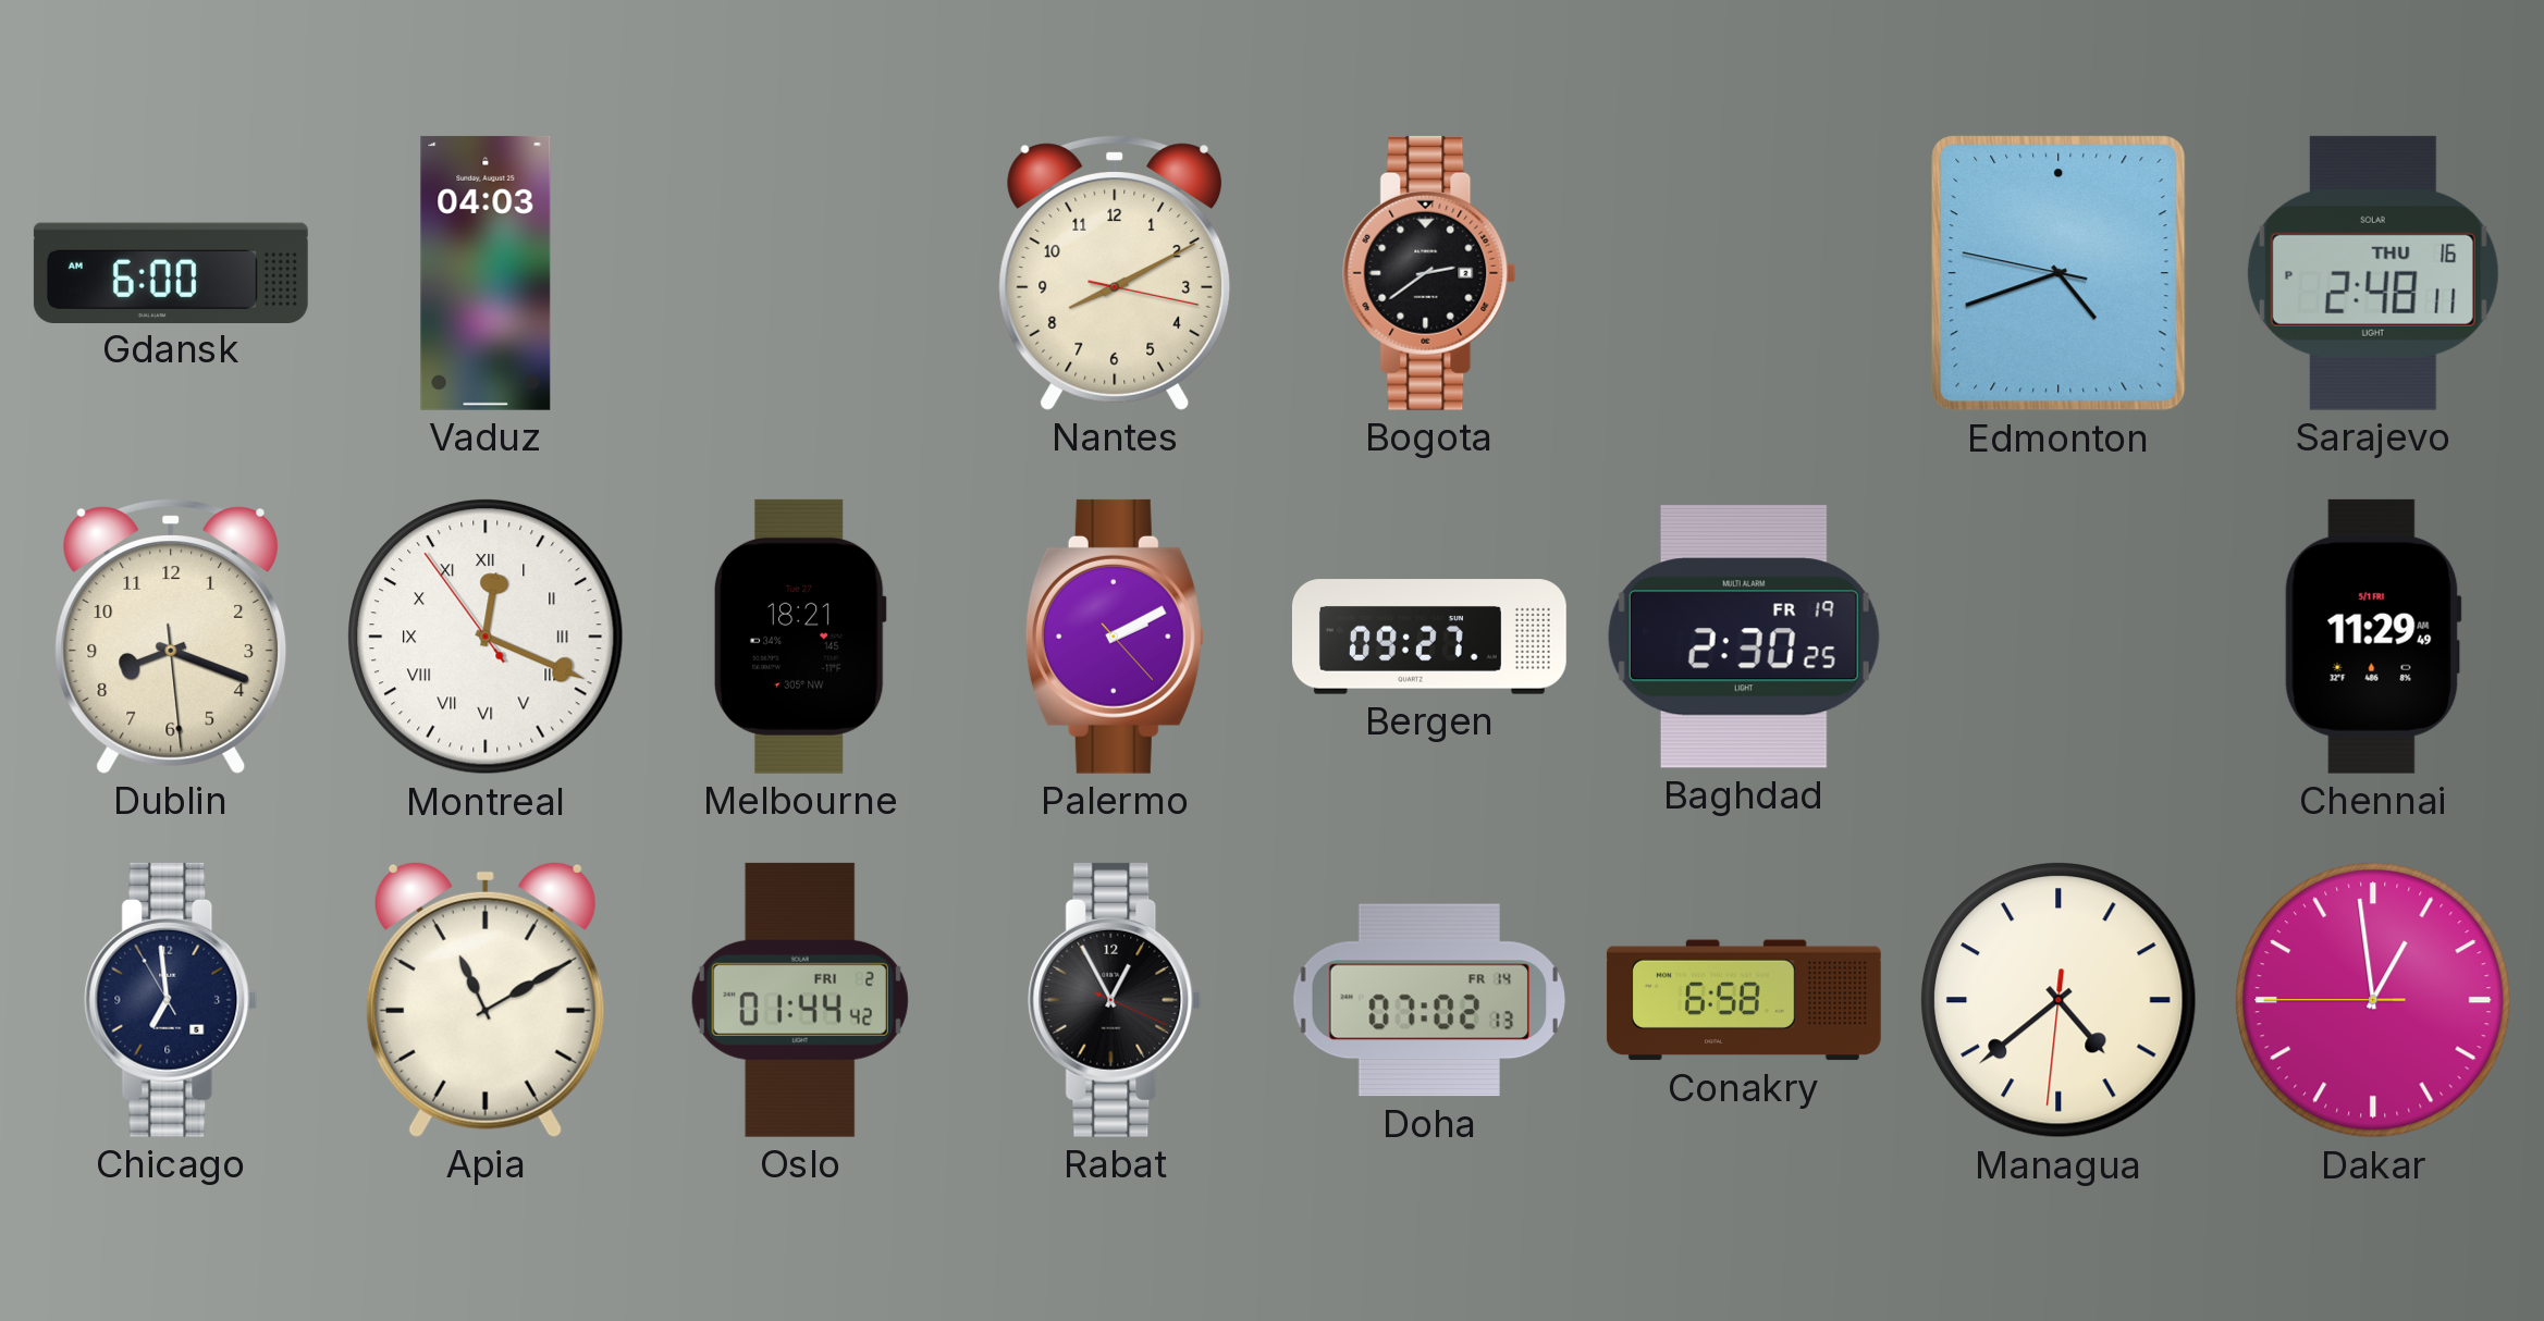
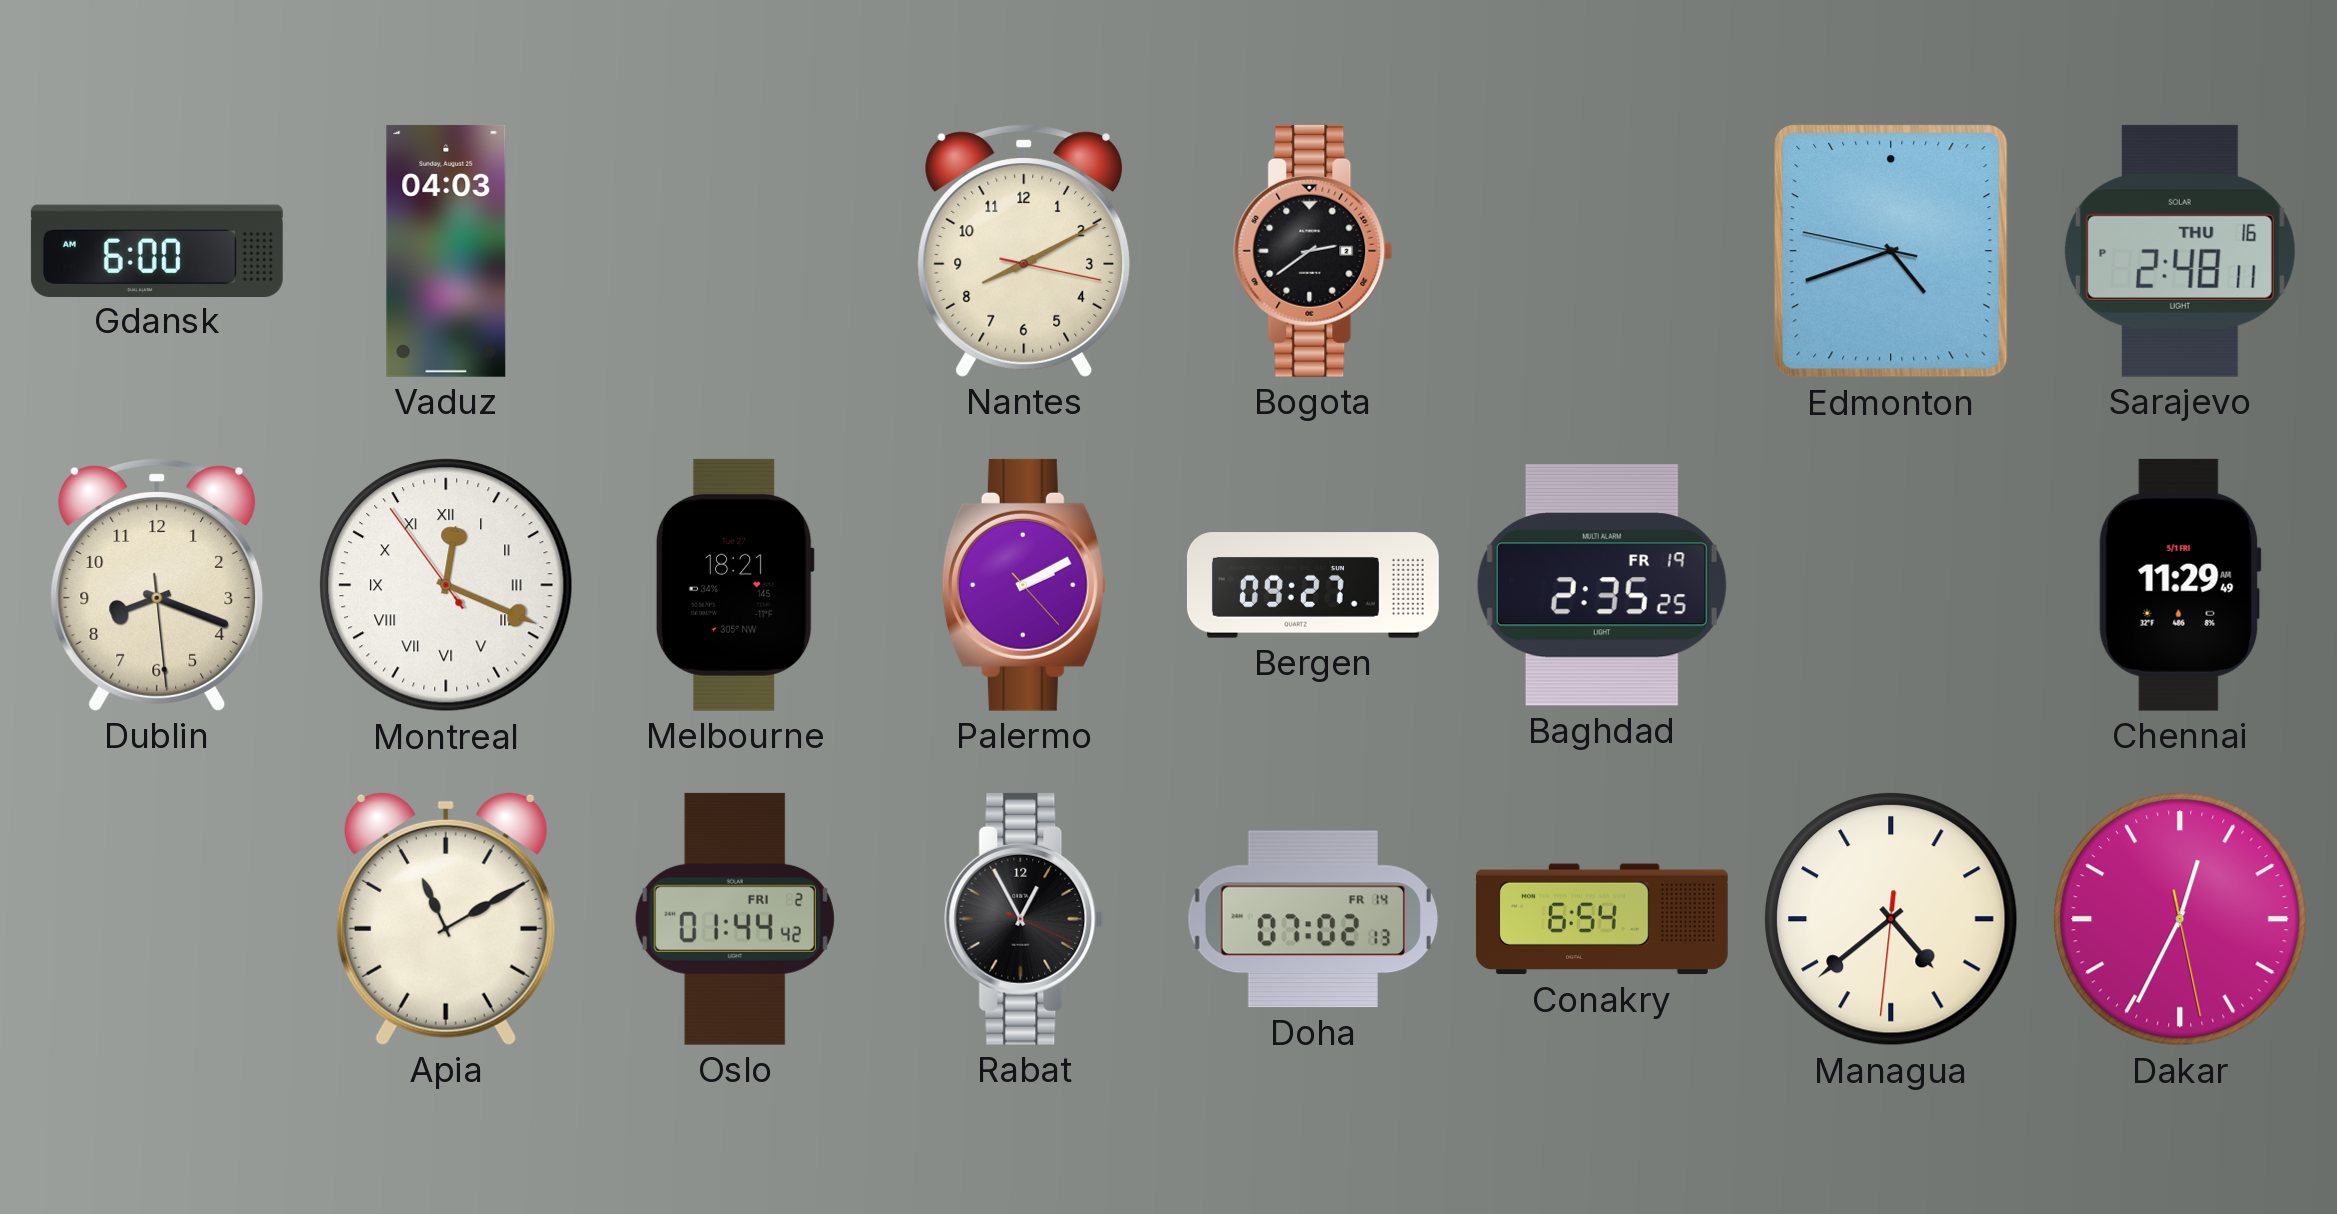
Baghdad: 2:30 -> 2:35 (1602, 585)
Chicago: 6:58 -> none (171, 1000)
Conakry: 6:58 -> 6:54 (1602, 919)
Dakar: 12:58 -> 12:34 (2180, 919)
